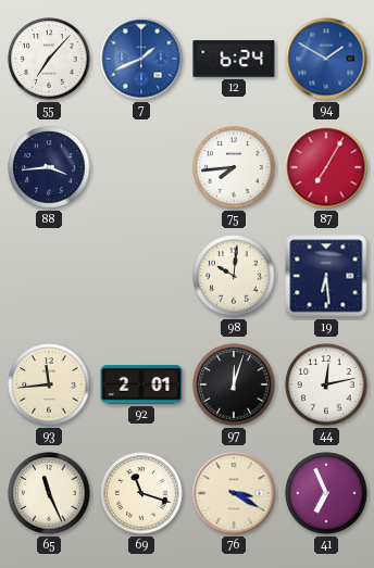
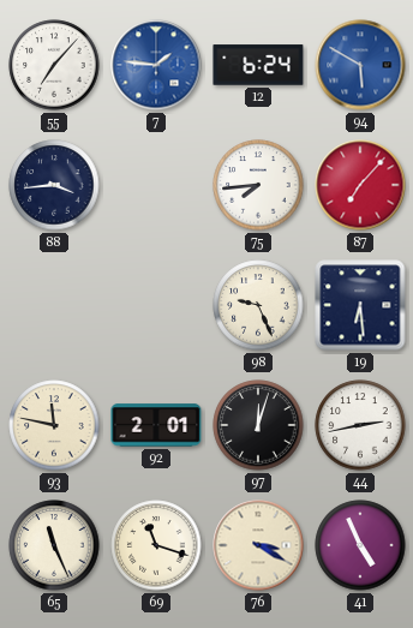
7: 1:41 -> 1:46 (156, 65)
94: 1:50 -> 5:50 (360, 65)
87: 7:05 -> 7:07 (360, 185)
98: 10:01 -> 9:26 (258, 305)
93: 11:44 -> 11:47 (54, 425)
44: 12:13 -> 2:43 (360, 425)
41: 6:56 -> 4:56 (360, 545)
